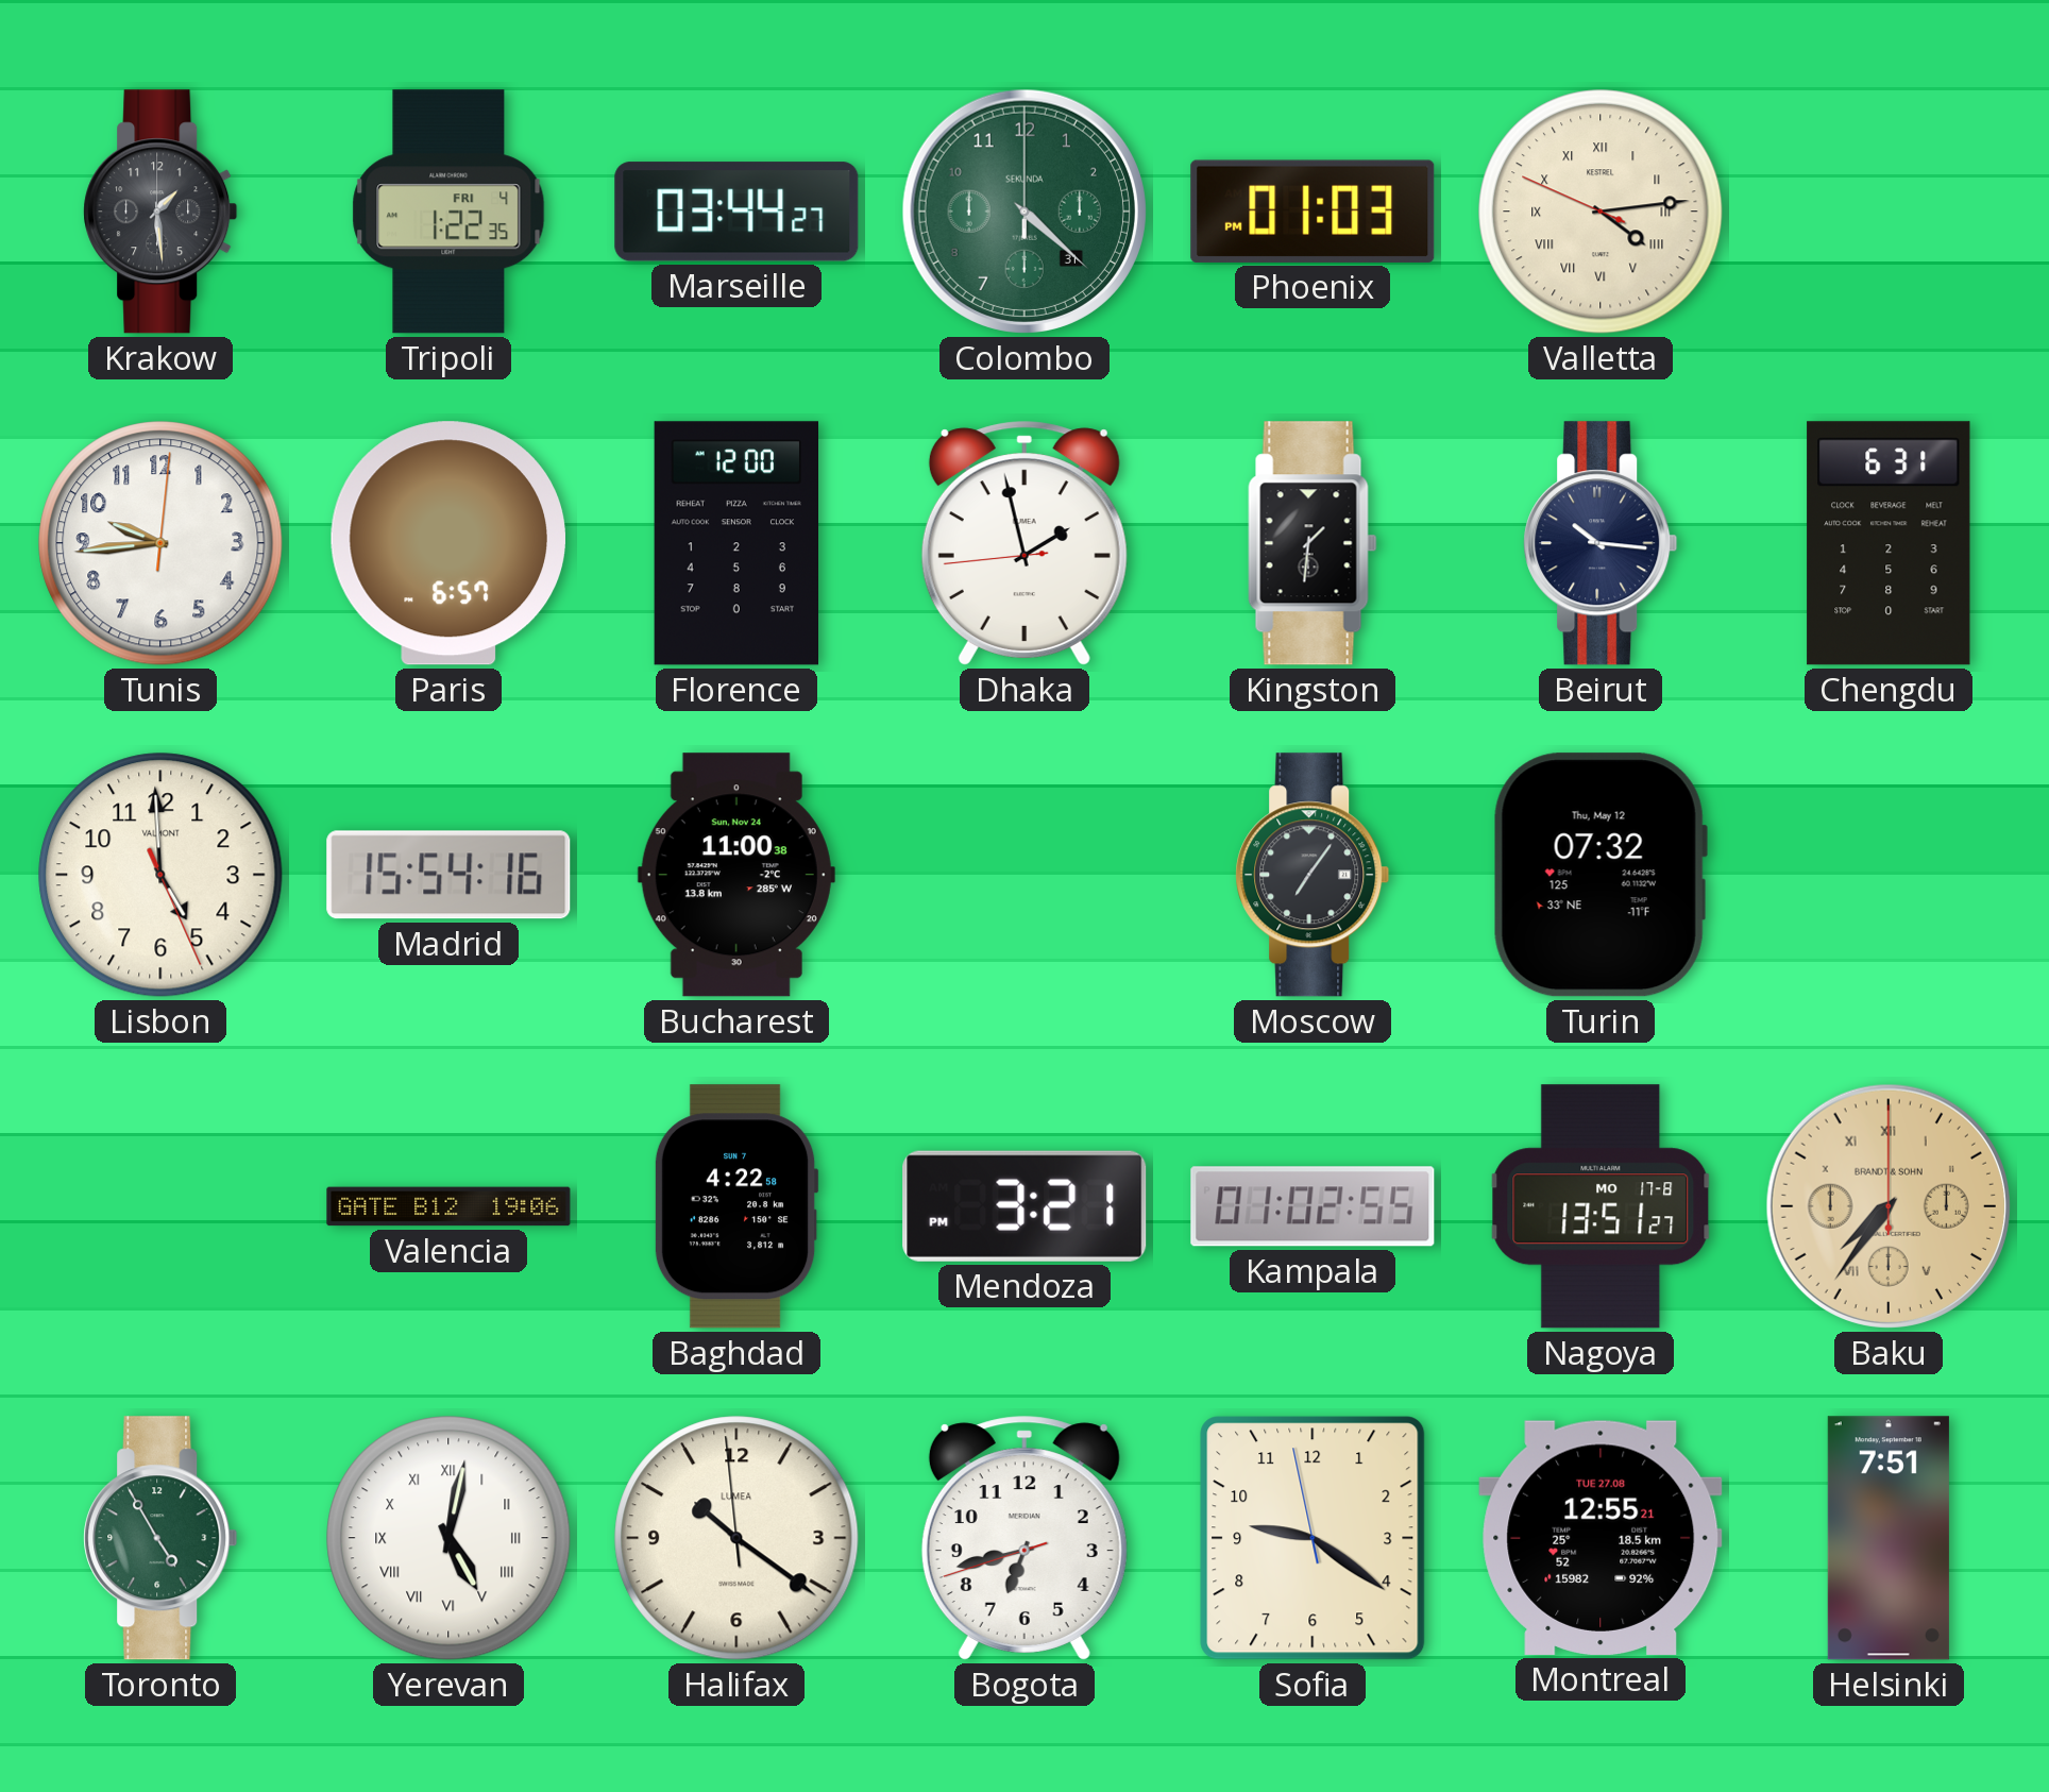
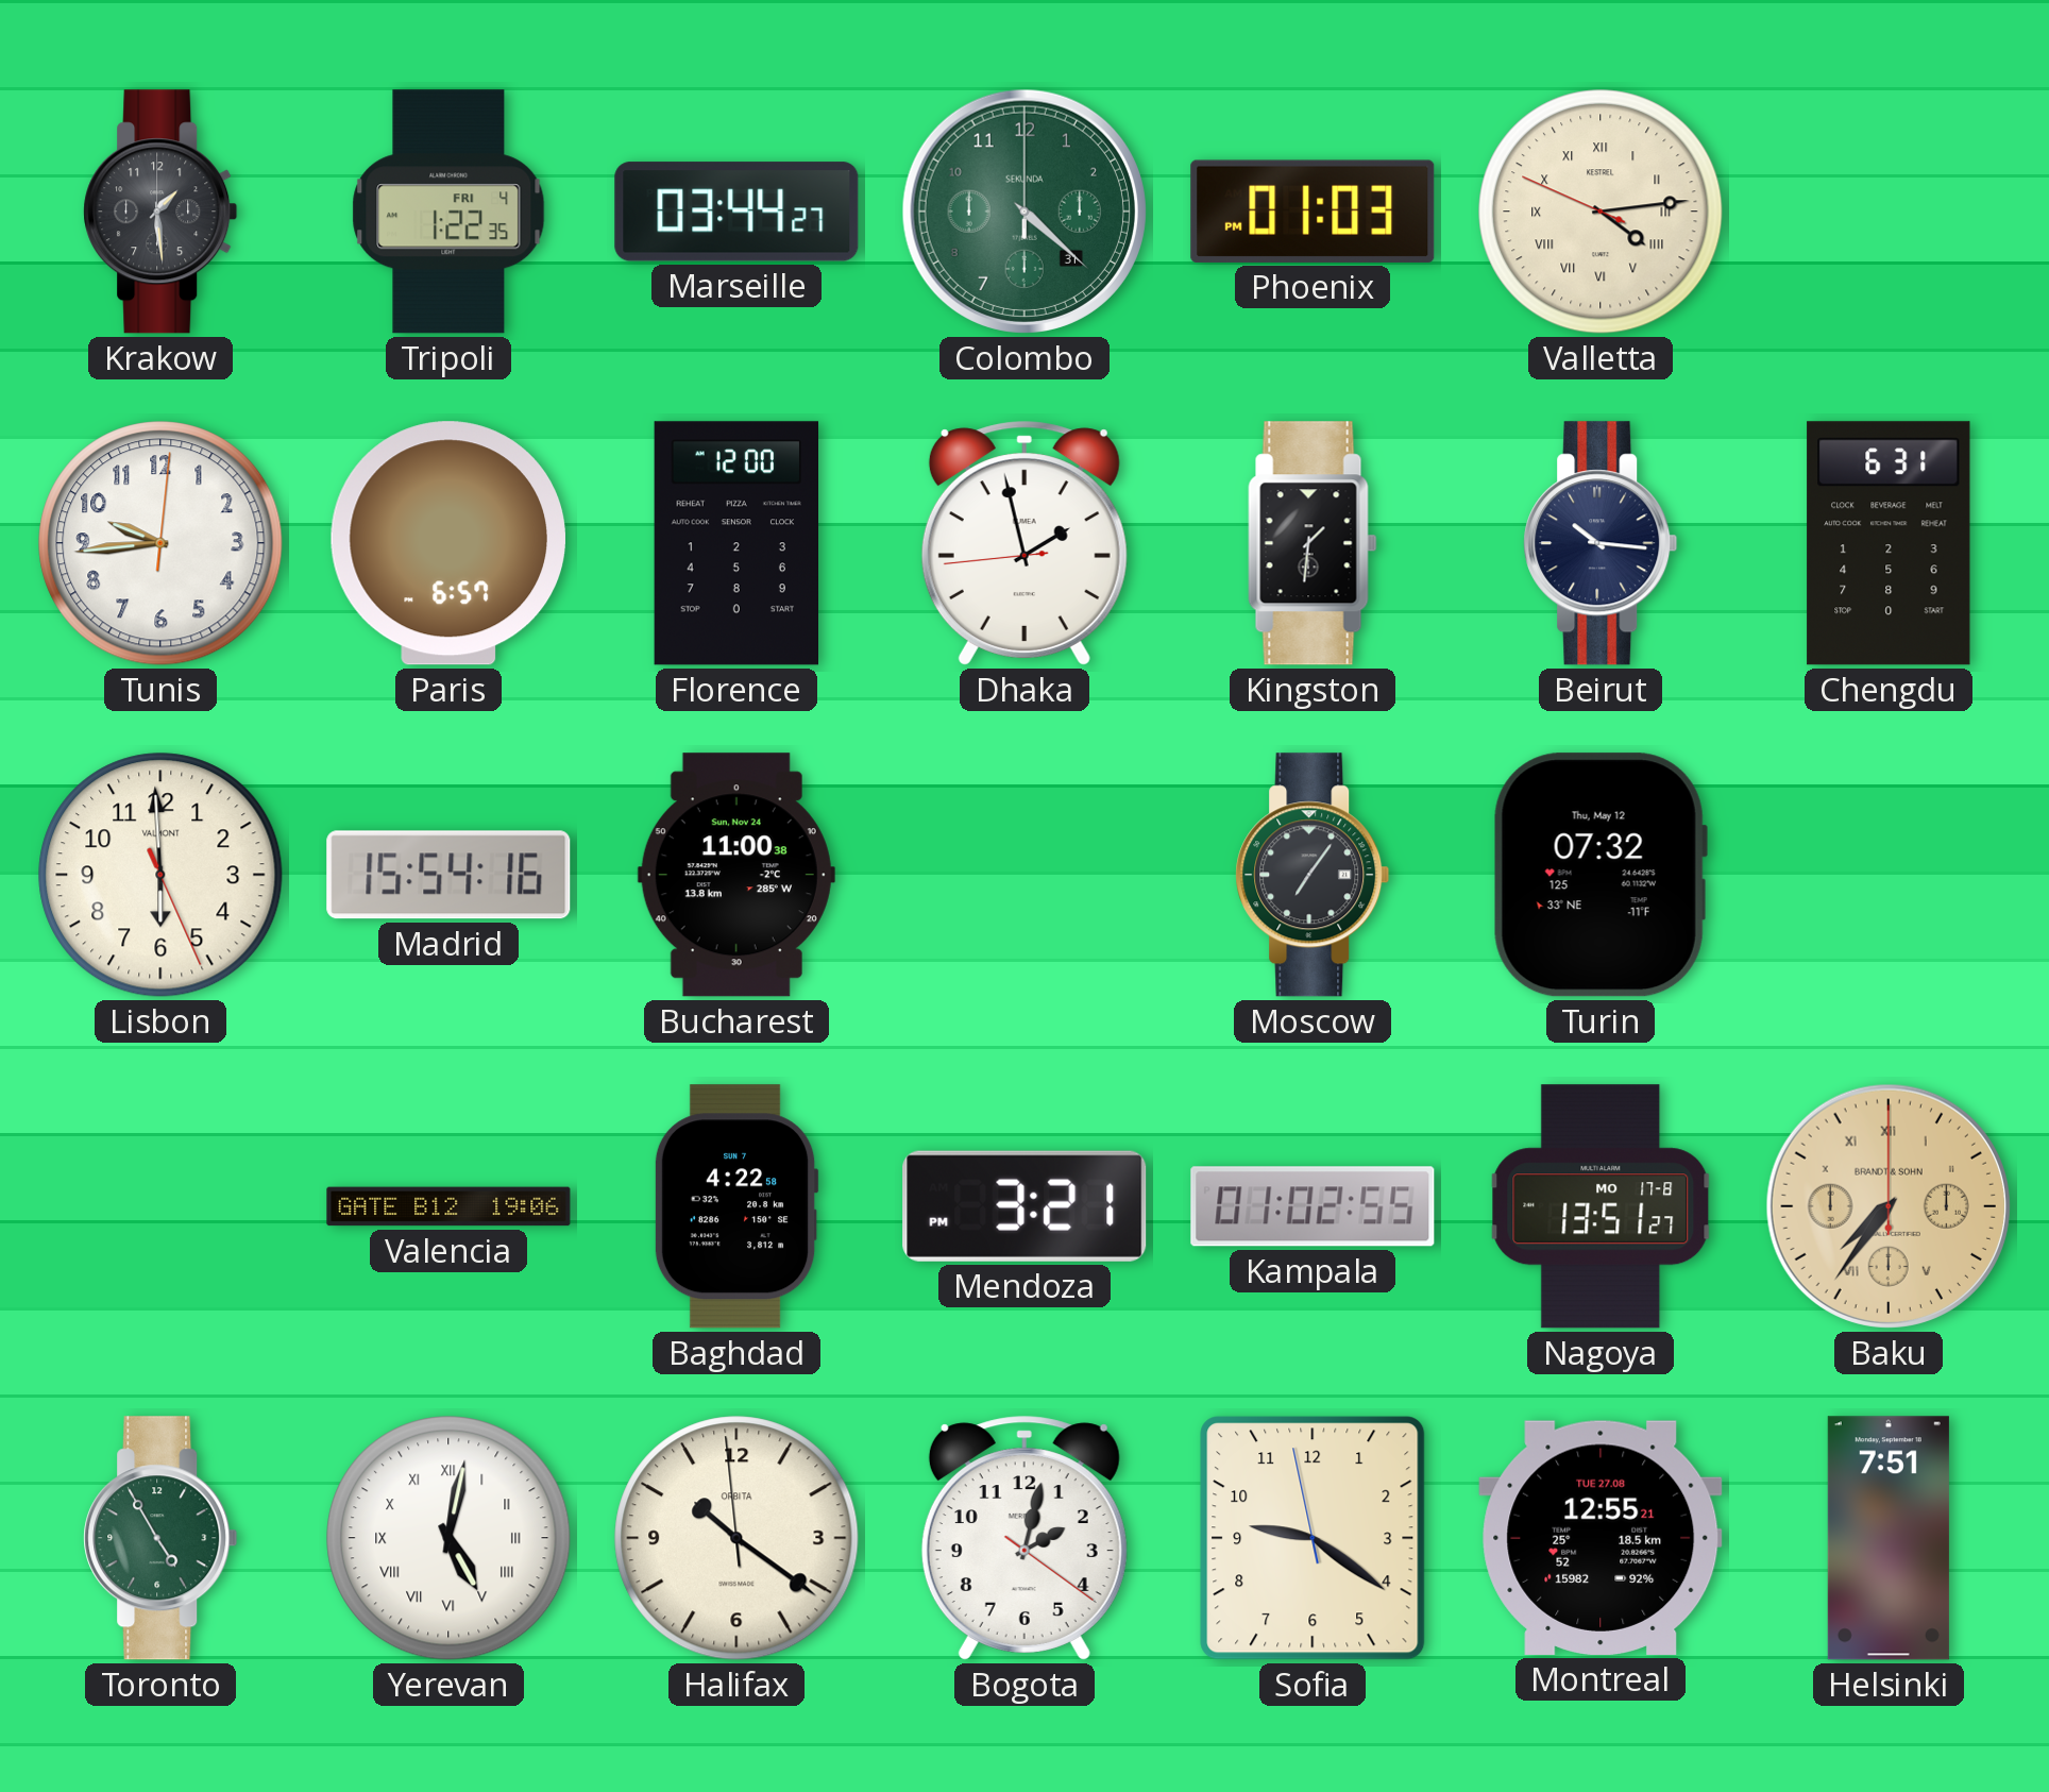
Lisbon: 4:59 -> 5:59 (160, 875)
Halifax brand: LUMEA -> ORBITA (736, 1538)
Bogota: 6:42 -> 2:02 (1024, 1538)
